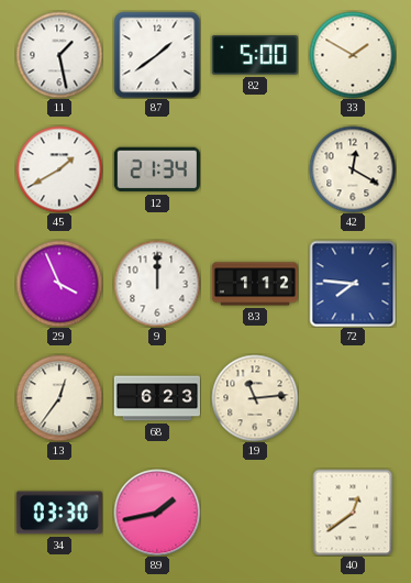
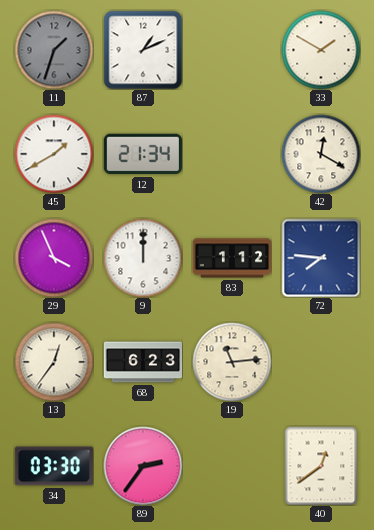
11: 1:28 -> 1:33 (54, 50)
11 dial: white -> grey (54, 50)
87: 1:39 -> 1:11 (143, 50)
82: 5:00 -> none (255, 56)
89: 1:43 -> 2:36 (143, 466)
